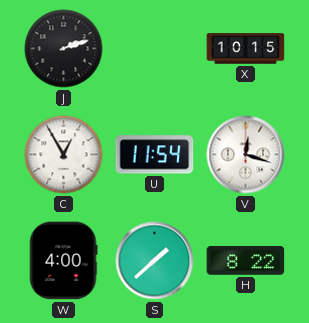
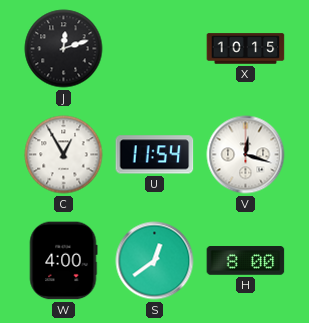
J: 2:12 -> 12:12 (64, 49)
S: 1:38 -> 12:39 (155, 261)
H: 8:22 -> 8:00 (246, 261)
